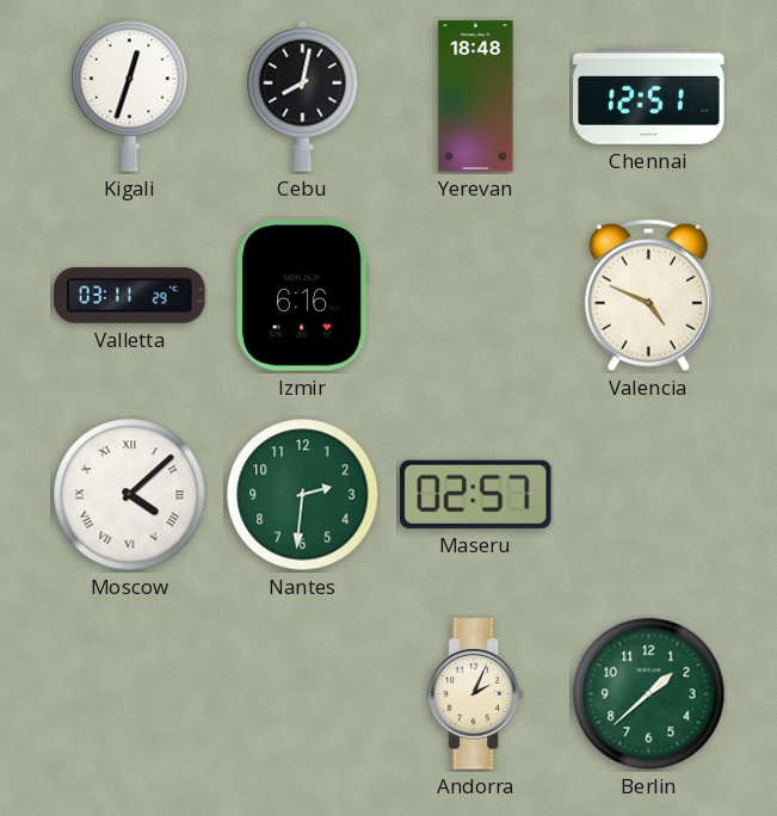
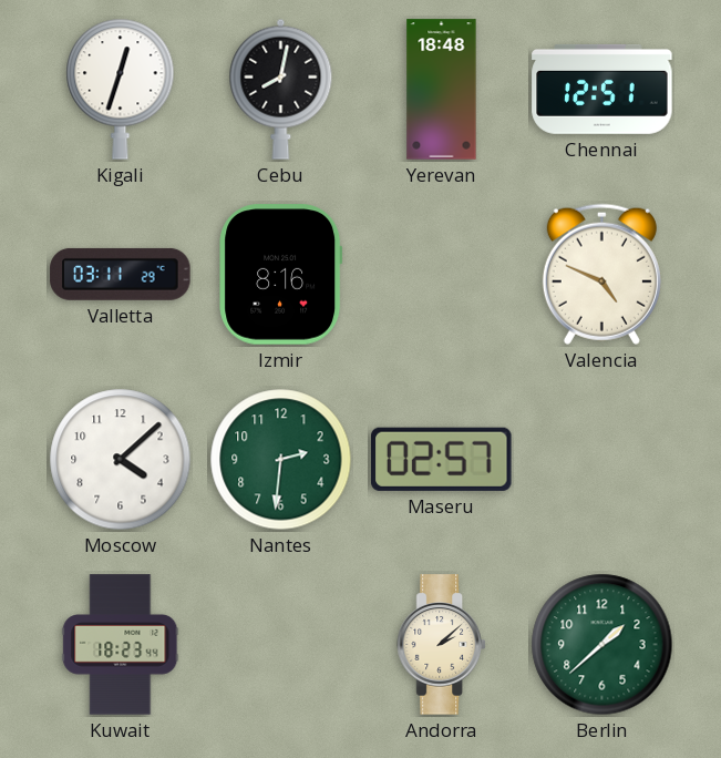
Izmir: 6:16 -> 8:16 (281, 275)
Moscow numerals: Roman -> Arabic (121, 460)
Kuwait: none -> 18:23 (121, 645)
Andorra: 2:04 -> 2:08 (441, 645)
